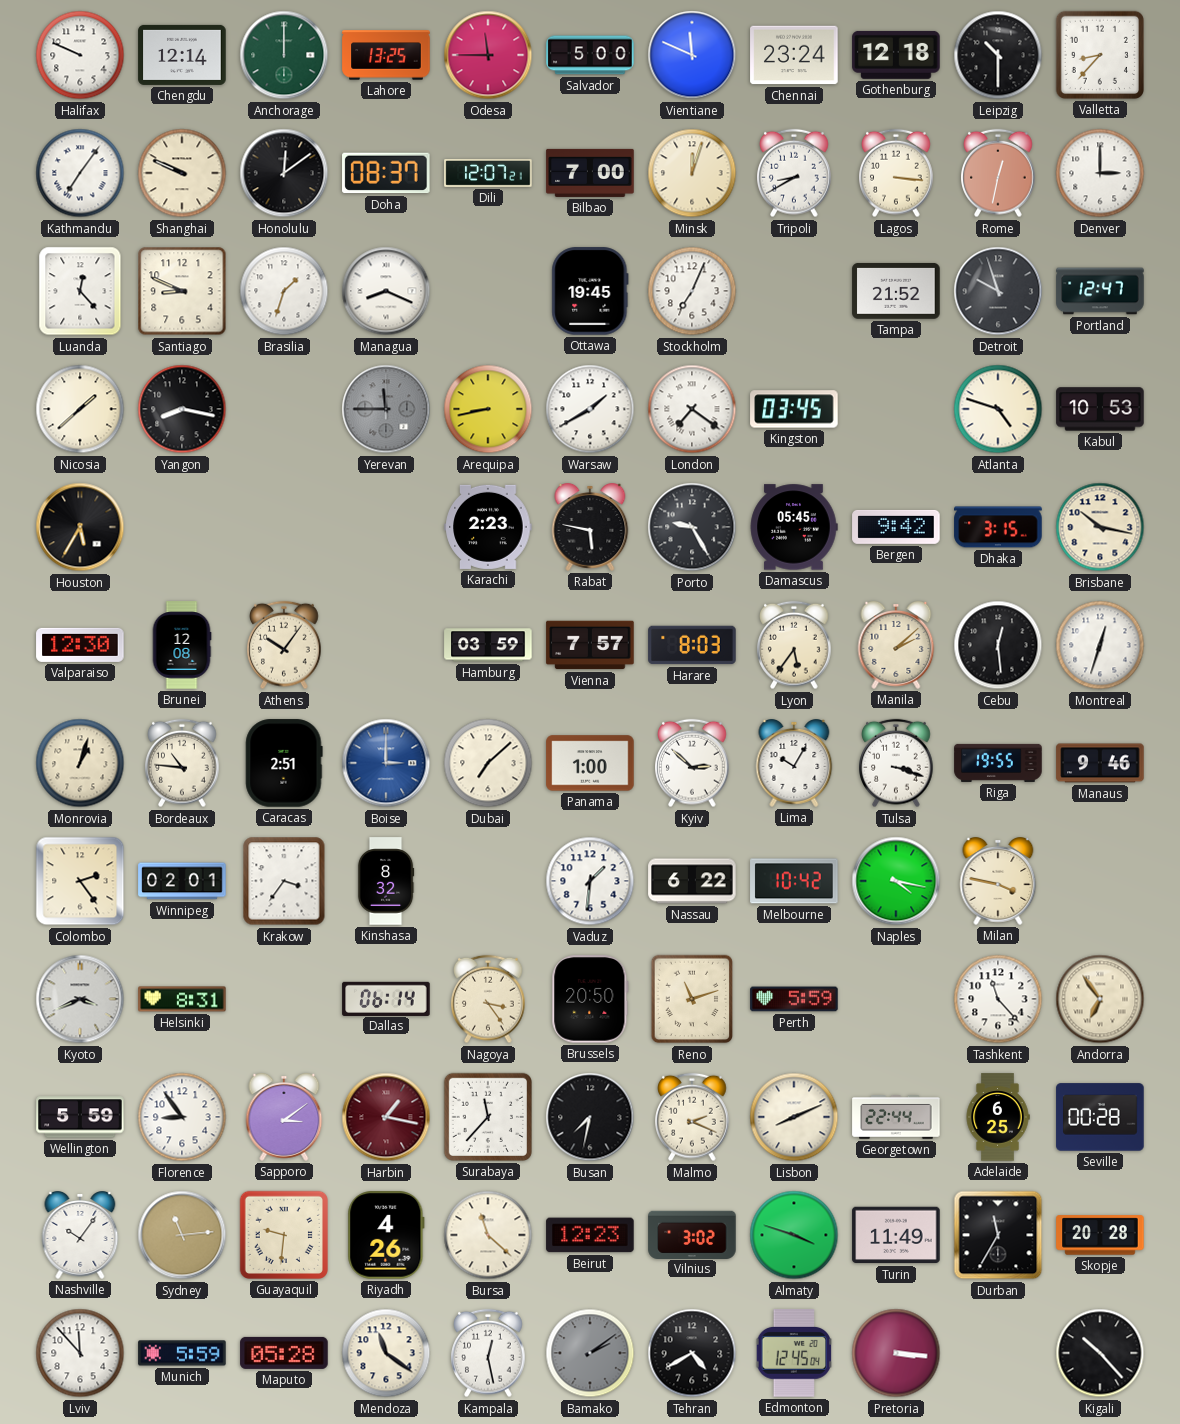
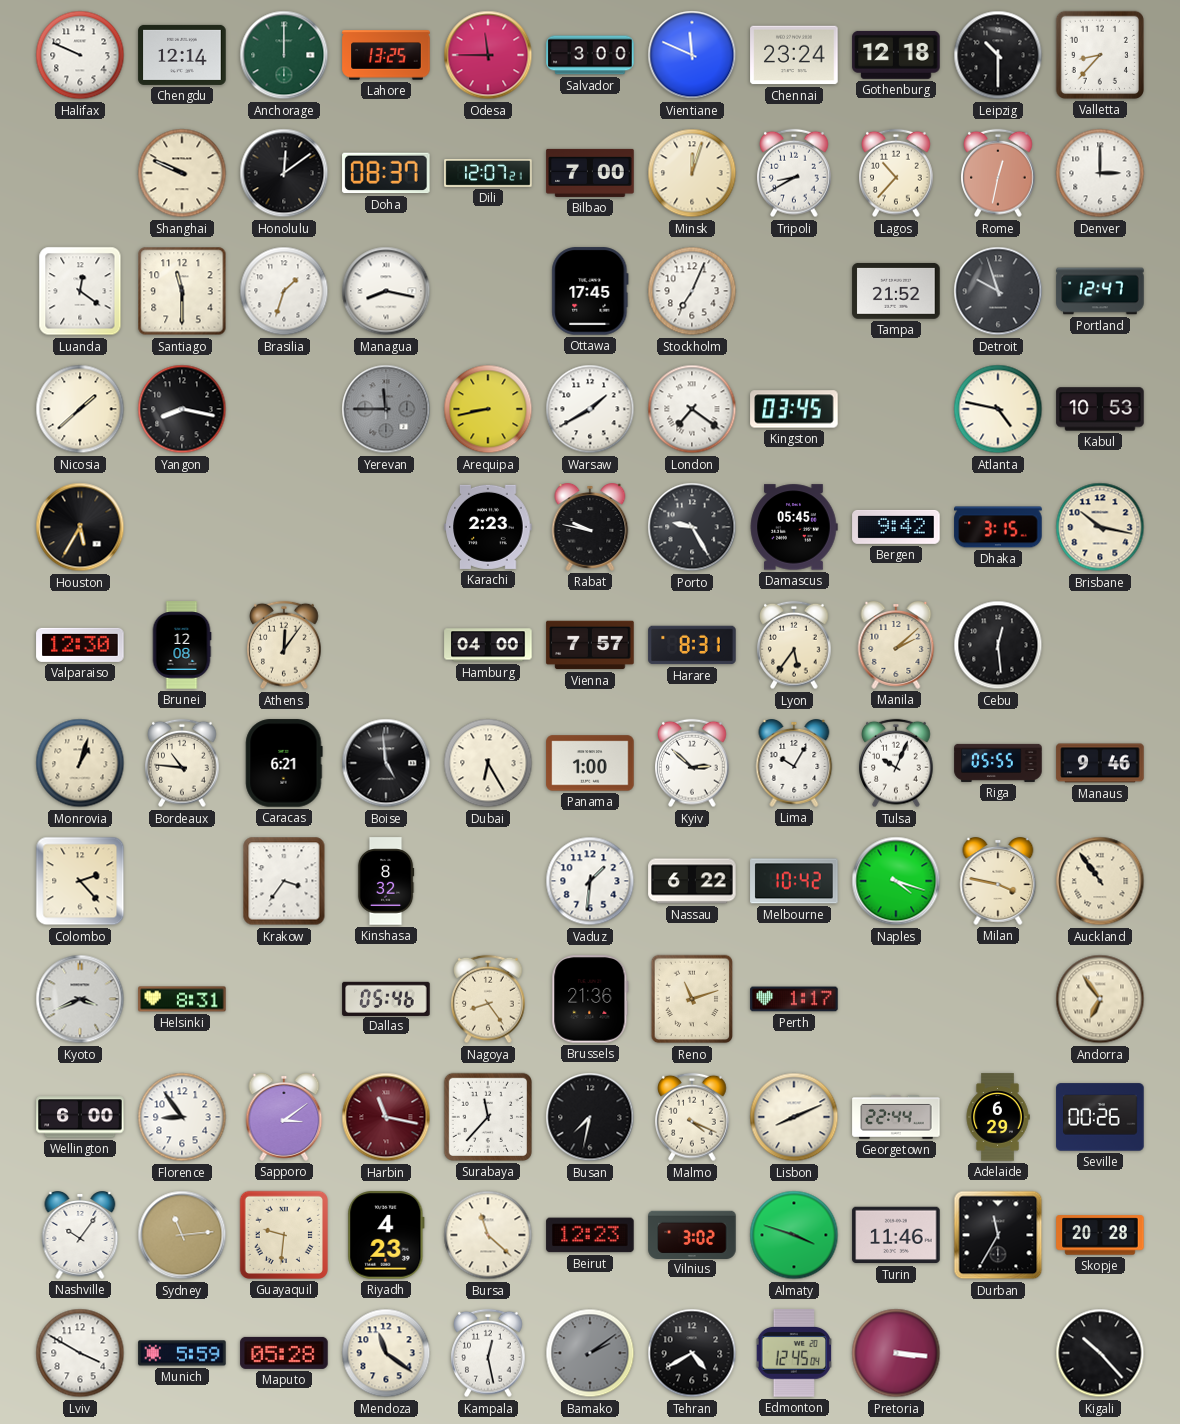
Salvador: 5:00 -> 3:00 (590, 55)
Kathmandu: 7:06 -> none (80, 173)
Lagos: 3:16 -> 10:37 (896, 173)
Luanda: 12:23 -> 12:21 (80, 291)
Santiago: 8:49 -> 11:30 (182, 291)
Managua: 8:19 -> 8:17 (386, 291)
Ottawa: 19:45 -> 17:45 (590, 291)
Atlanta: 4:48 -> 4:47 (998, 409)
Rabat: 5:47 -> 9:47 (590, 528)
Athens: 10:06 -> 12:06 (284, 645)
Hamburg: 03:59 -> 04:00 (488, 645)
Harare: 8:03 -> 8:31 (692, 645)
Montreal: 12:33 -> none (1100, 645)
Caracas: 2:51 -> 6:21 (284, 763)
Boise: 3:00 -> 4:59 (386, 763)
Boise dial: blue -> black (386, 763)
Dubai: 7:08 -> 6:25 (488, 763)
Tulsa: 3:18 -> 10:04 (896, 763)
Riga: 19:55 -> 05:55 (998, 763)
Colombo: 2:24 -> 2:23 (80, 881)
Winnipeg: 02:01 -> none (182, 881)
Naples: 4:17 -> 4:18 (896, 881)
Auckland: none -> 10:54 (1100, 881)
Dallas: 06:14 -> 05:46 (386, 998)
Nagoya: 3:24 -> 8:24 (488, 999)
Brussels: 20:50 -> 21:36 (590, 999)
Perth: 5:59 -> 1:17 (794, 999)
Tashkent: 11:23 -> none (998, 999)
Wellington: 5:59 -> 6:00 (80, 1117)
Harbin: 1:17 -> 11:17 (386, 1117)
Malmo: 2:19 -> 4:19 (692, 1117)
Adelaide: 6:25 -> 6:29 (998, 1117)
Seville: 00:28 -> 00:26 (1100, 1117)
Riyadh: 4:26 -> 4:23 (386, 1235)
Turin: 11:49 -> 11:46 (896, 1235)
Lviv: 11:53 -> 3:50 (80, 1353)
